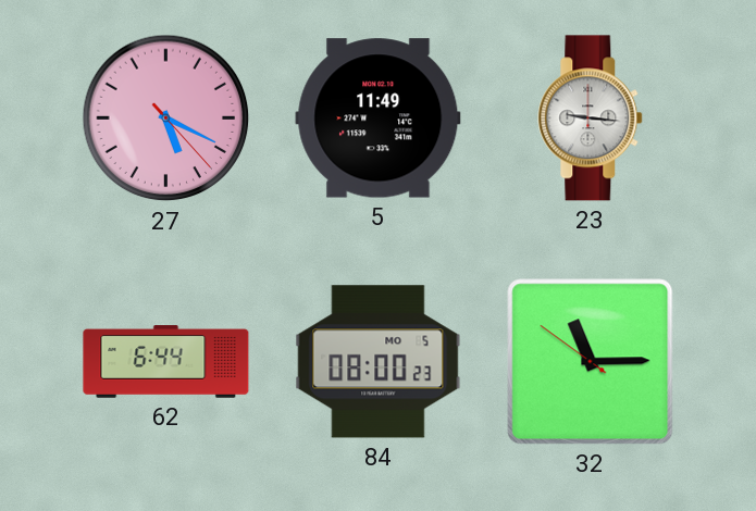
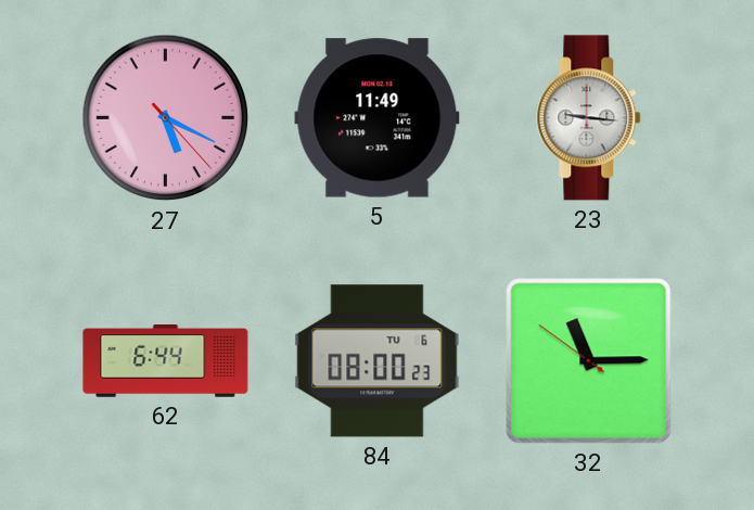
84 date: MO 5 -> TU 6 (378, 361)
